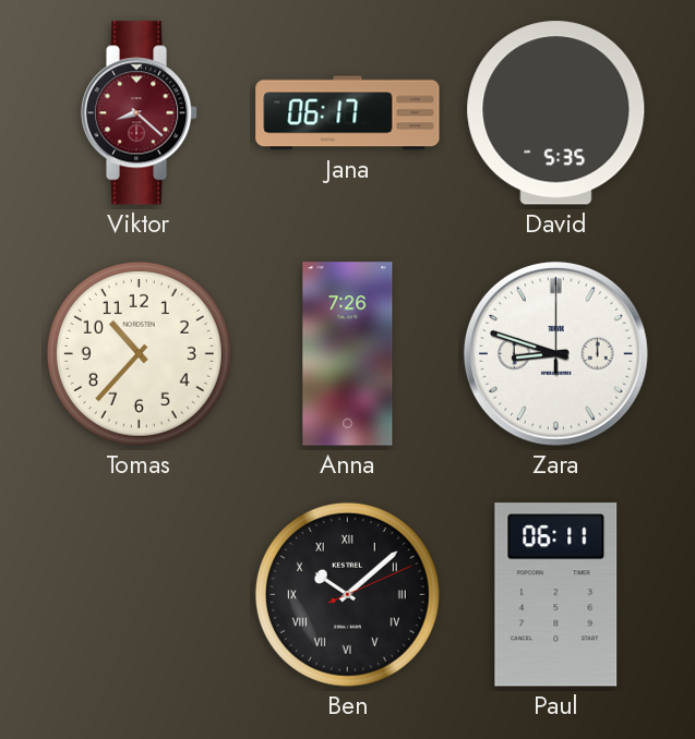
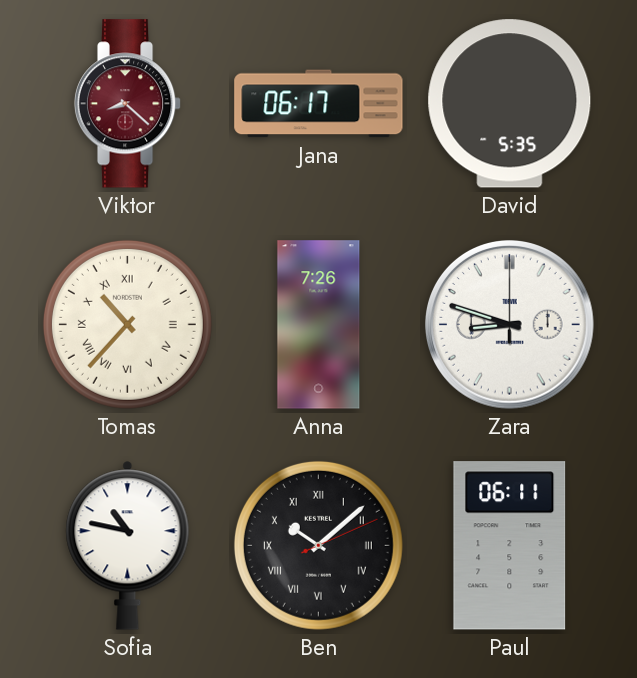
Tomas numerals: Arabic -> Roman (127, 324)
Sofia: none -> 10:47 (128, 545)
